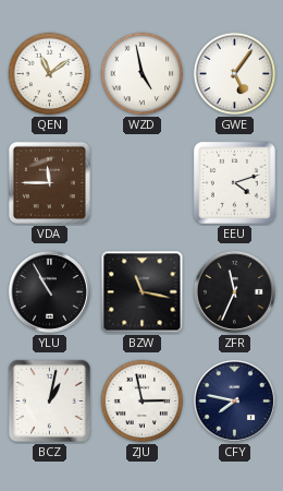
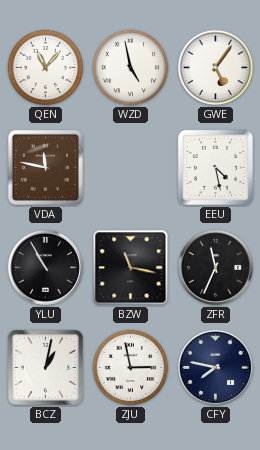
QEN: 11:09 -> 11:07 (46, 68)
VDA: 11:45 -> 11:47 (45, 167)
EEU: 4:12 -> 4:28 (215, 167)
